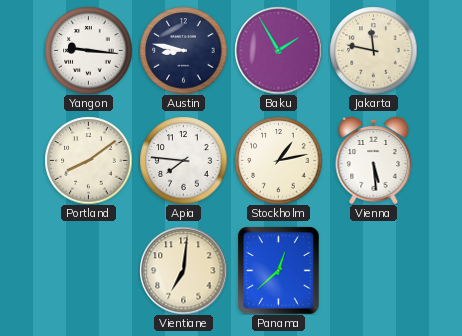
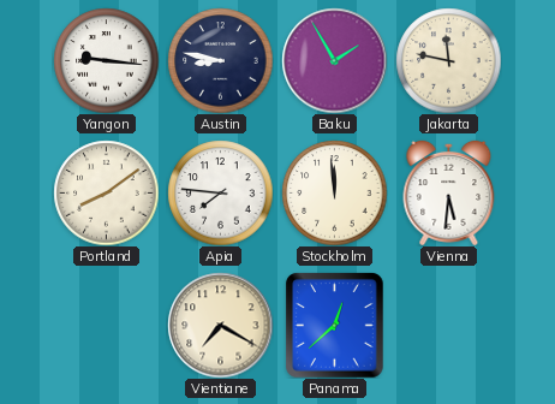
Stockholm: 1:13 -> 11:59 (334, 192)
Vienna: 5:29 -> 5:31 (449, 192)
Vientiane: 7:01 -> 7:20 (220, 325)
